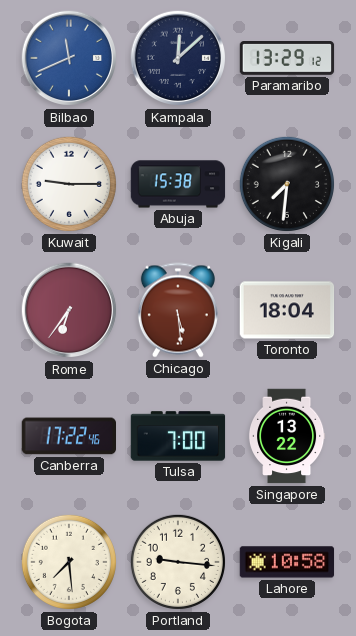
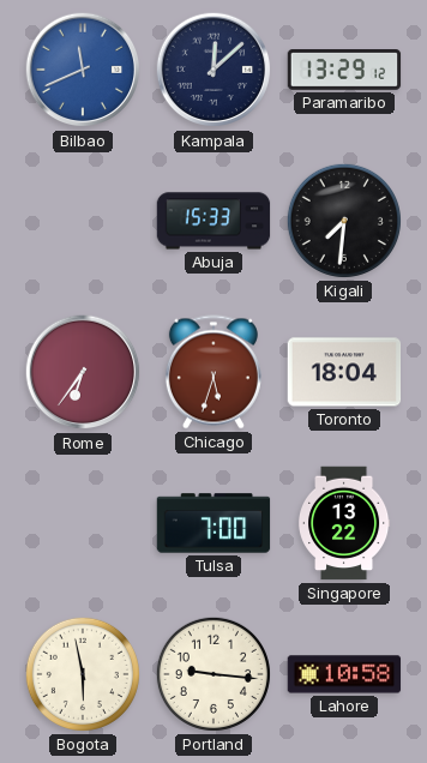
Kuwait: 9:15 -> none (69, 184)
Abuja: 15:38 -> 15:33 (213, 221)
Chicago: 5:29 -> 5:33 (213, 372)
Canberra: 17:22 -> none (68, 436)
Bogota: 7:29 -> 5:58 (83, 674)
